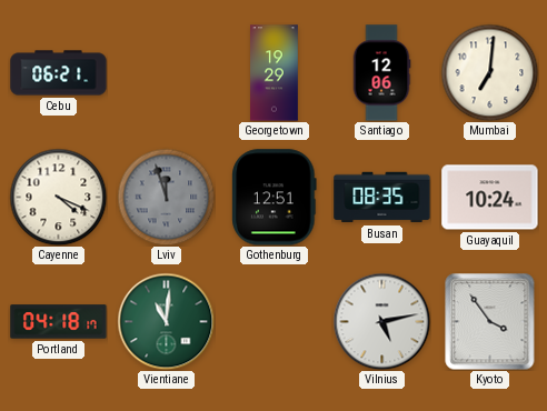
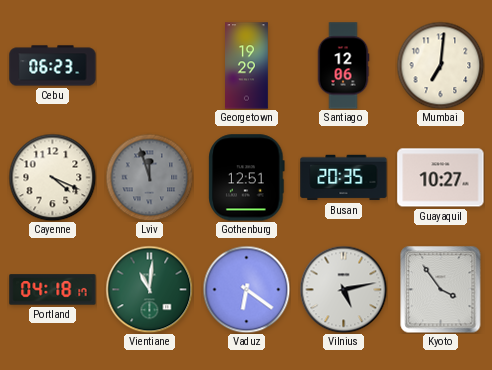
Cebu: 06:21 -> 06:23 (53, 66)
Busan: 08:35 -> 20:35 (344, 178)
Guayaquil: 10:24 -> 10:27 (441, 178)
Vaduz: none -> 6:21 (246, 289)
